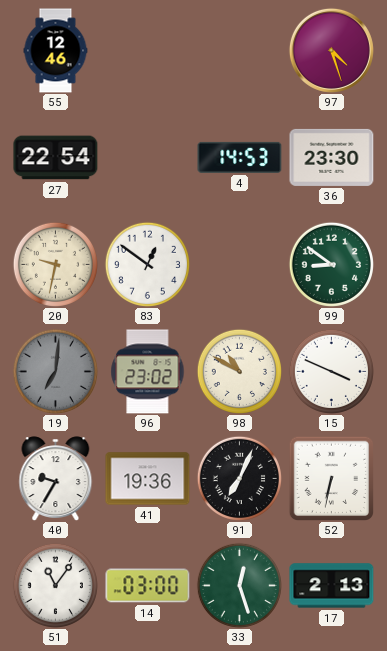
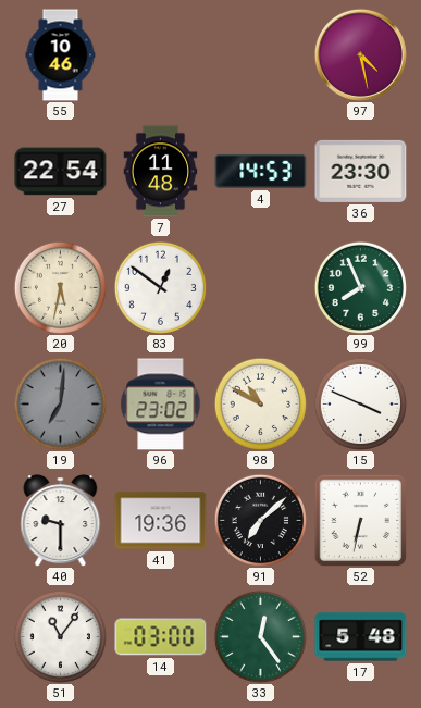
55: 12:46 -> 10:46 (61, 55)
97: 4:27 -> 4:28 (360, 54)
7: none -> 11:48 (161, 172)
20: 9:32 -> 5:32 (60, 287)
99: 8:51 -> 7:56 (360, 287)
40: 9:35 -> 9:30 (61, 520)
91: 7:04 -> 7:08 (260, 520)
33: 12:27 -> 12:24 (260, 636)
17: 2:13 -> 5:48 (361, 637)
